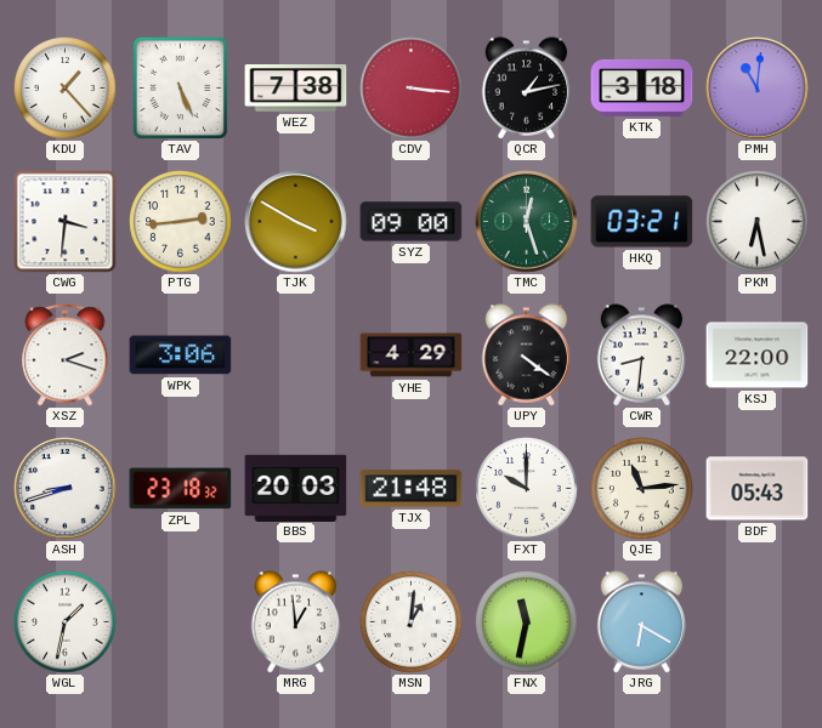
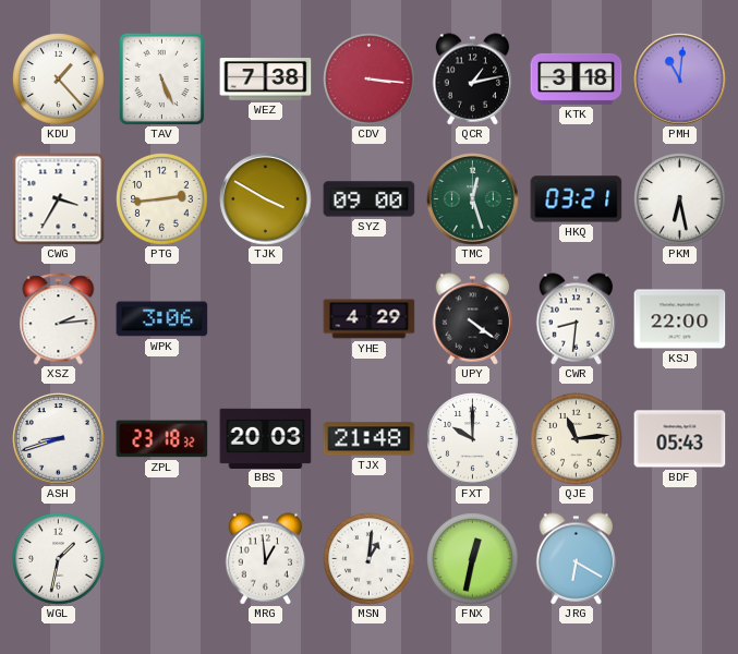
CWG: 3:31 -> 3:35 (59, 199)
XSZ: 2:18 -> 2:14 (59, 319)
FNX: 11:32 -> 12:32 (473, 559)
